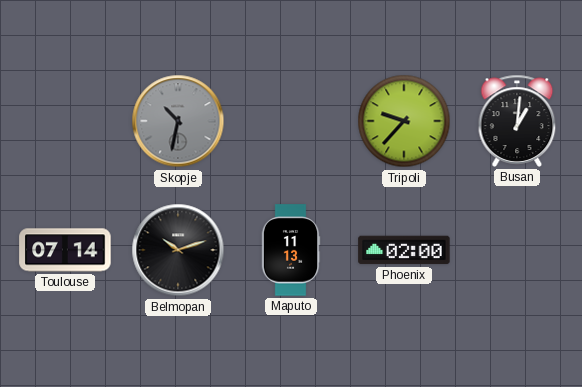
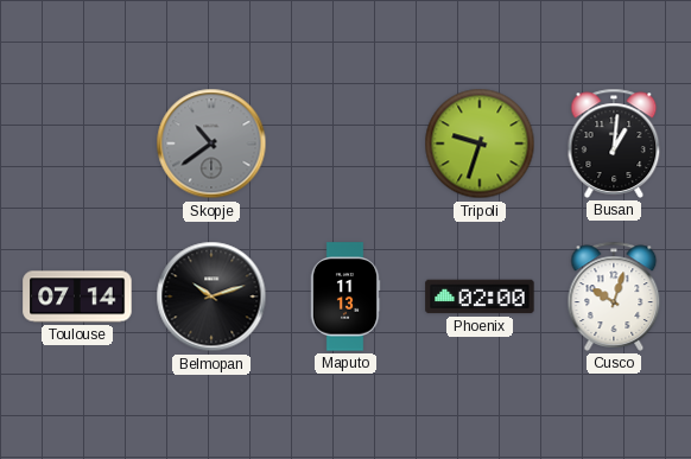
Skopje: 10:32 -> 10:39 (211, 144)
Tripoli: 9:37 -> 9:33 (480, 144)
Cusco: none -> 10:03 (614, 297)
